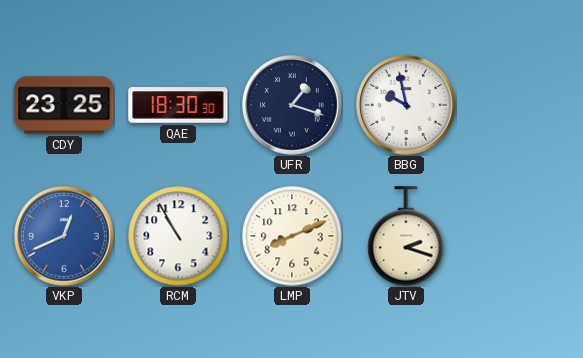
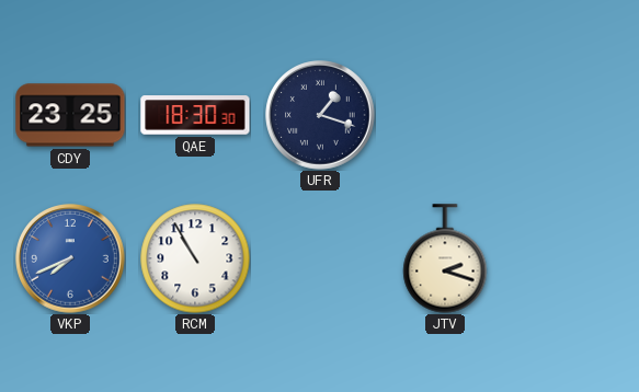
BBG: 9:58 -> none (406, 105)
VKP: 12:41 -> 7:41 (70, 258)
LMP: 8:11 -> none (292, 236)
